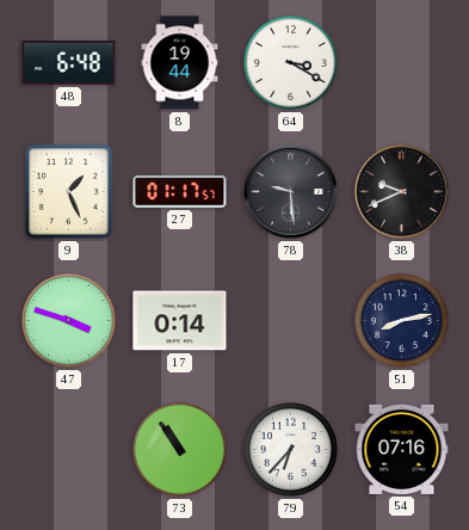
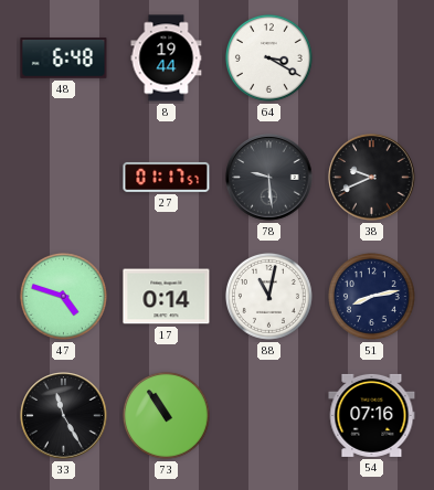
9: 1:26 -> none (69, 192)
47: 3:48 -> 4:48 (63, 296)
88: none -> 11:02 (268, 296)
33: none -> 11:25 (64, 416)
79: 6:37 -> none (290, 449)
